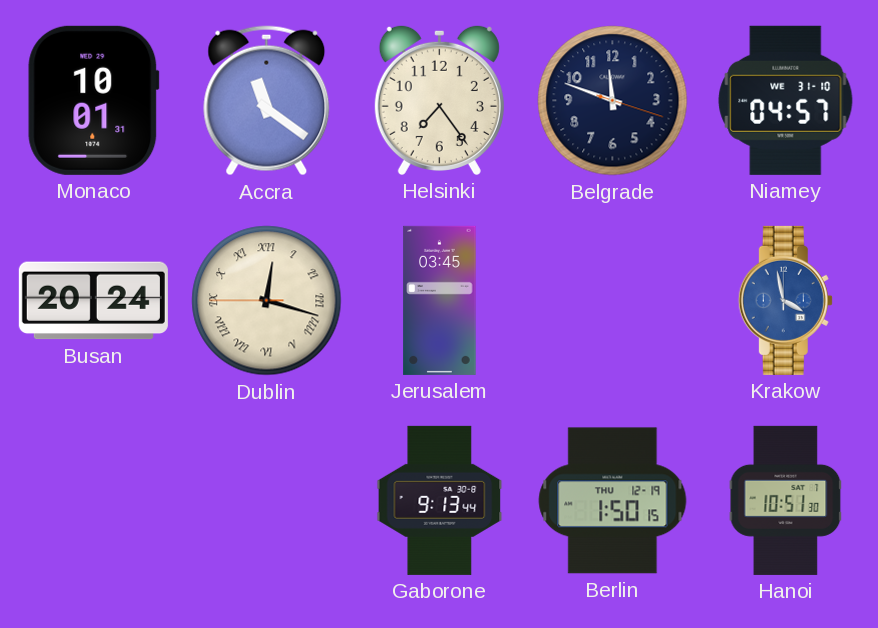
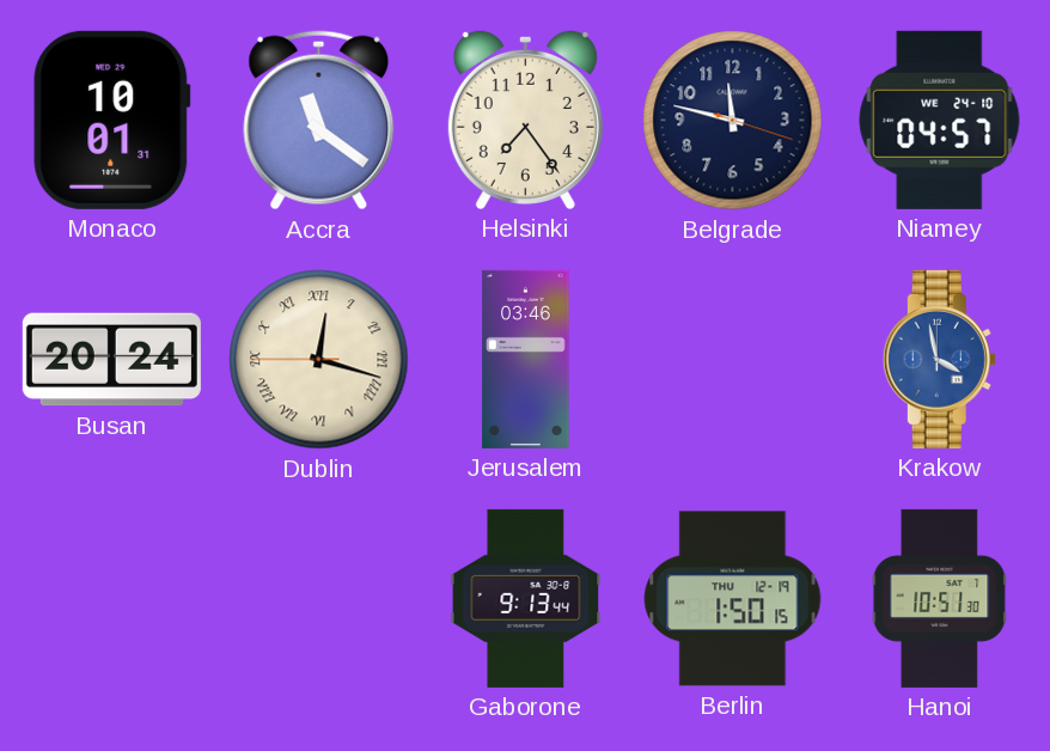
Belgrade: 11:48 -> 11:47 (733, 121)
Niamey date: WE 31-10 -> WE 24-10 (940, 120)
Jerusalem: 03:45 -> 03:46 (526, 359)
